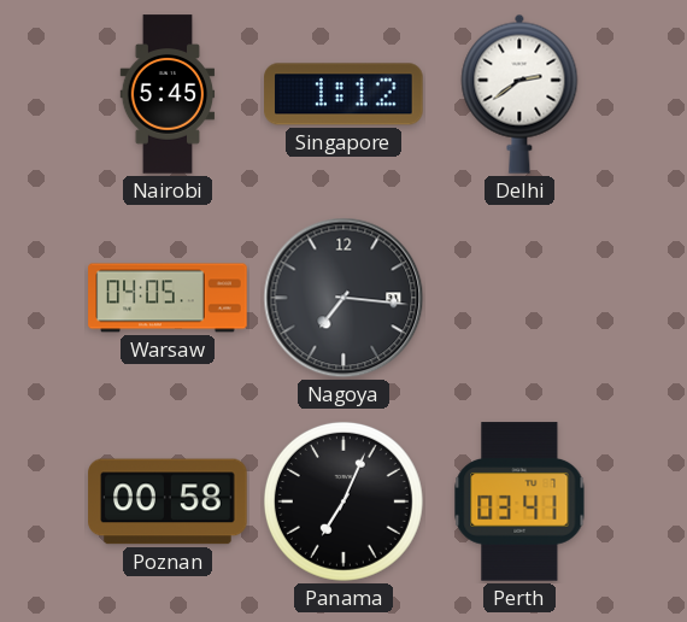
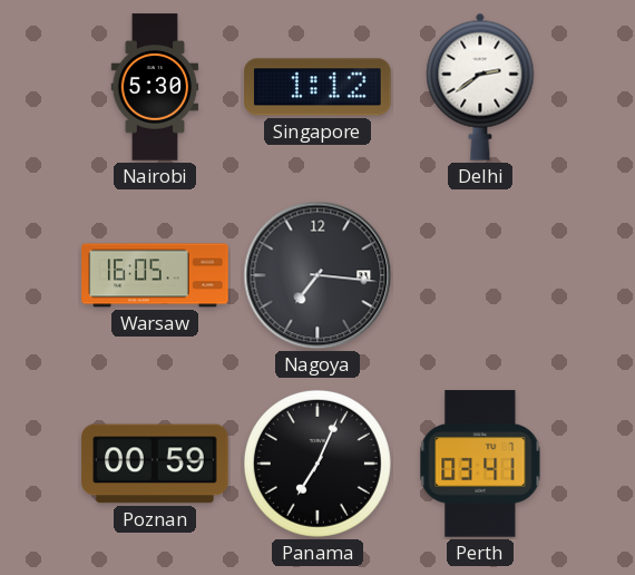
Nairobi: 5:45 -> 5:30 (155, 87)
Warsaw: 04:05 -> 16:05 (155, 275)
Poznan: 00:58 -> 00:59 (155, 464)
